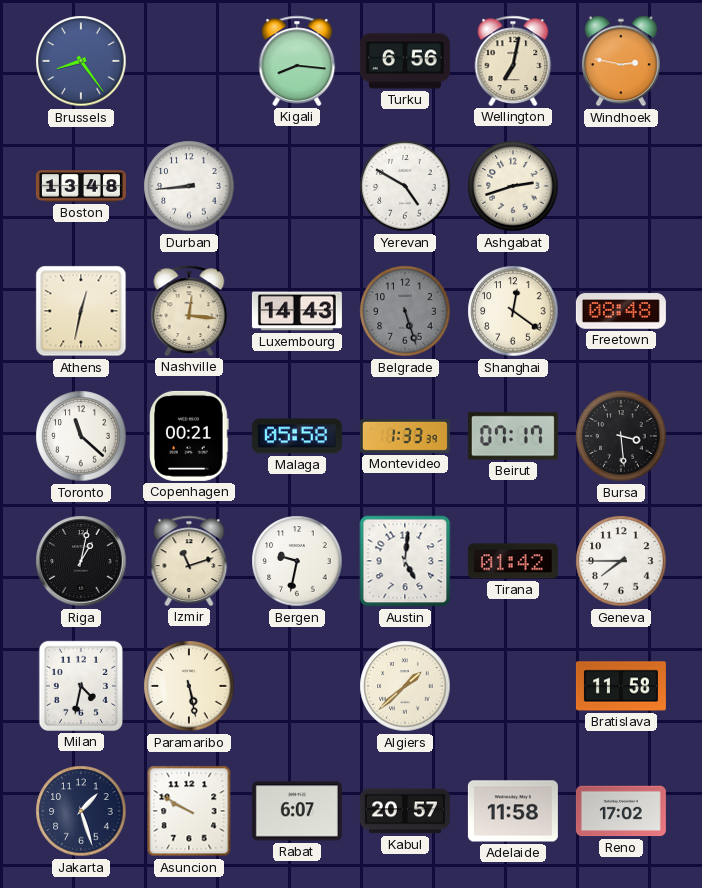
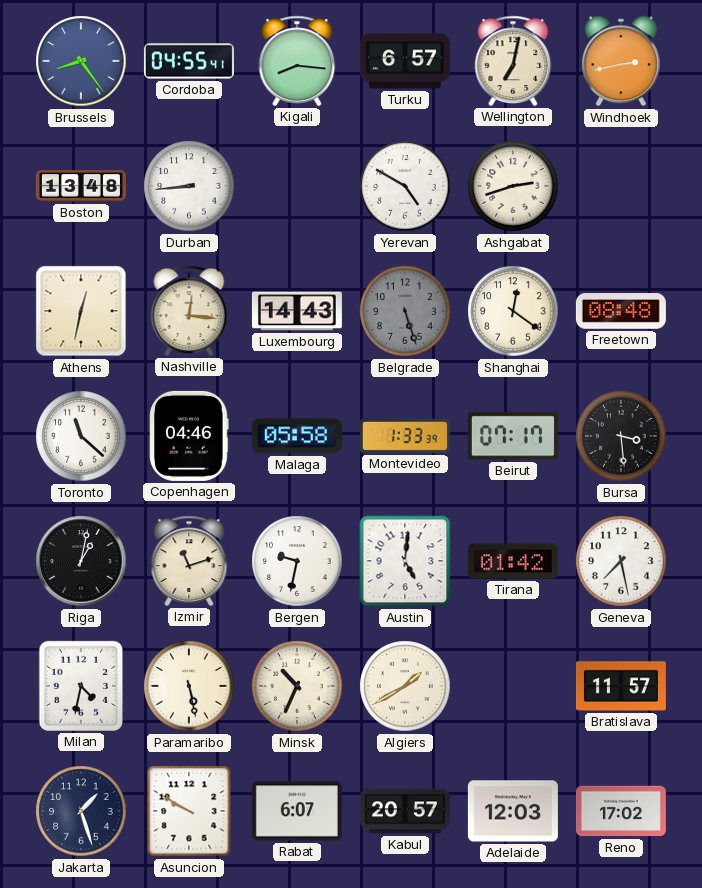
Cordoba: none -> 04:55 (189, 61)
Turku: 6:56 -> 6:57 (405, 61)
Windhoek: 2:47 -> 2:43 (621, 61)
Copenhagen: 00:21 -> 04:46 (189, 436)
Geneva: 7:45 -> 7:28 (621, 561)
Minsk: none -> 10:34 (297, 686)
Algiers: 1:38 -> 1:40 (405, 686)
Bratislava: 11:58 -> 11:57 (621, 686)
Adelaide: 11:58 -> 12:03 (513, 811)
